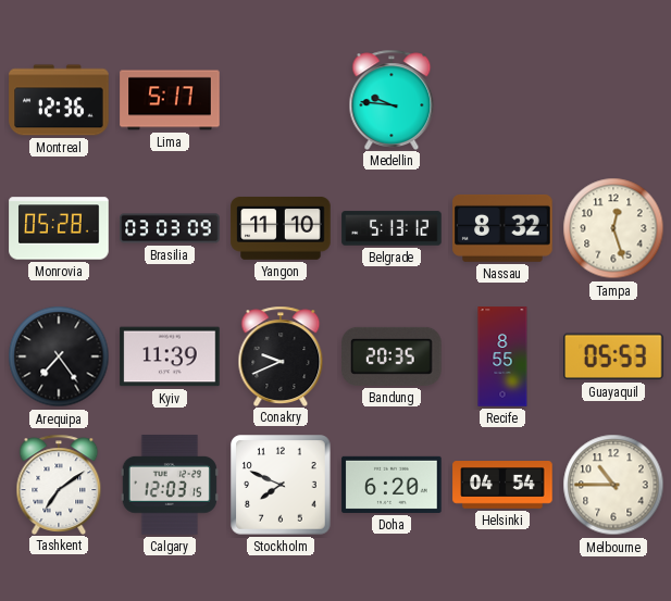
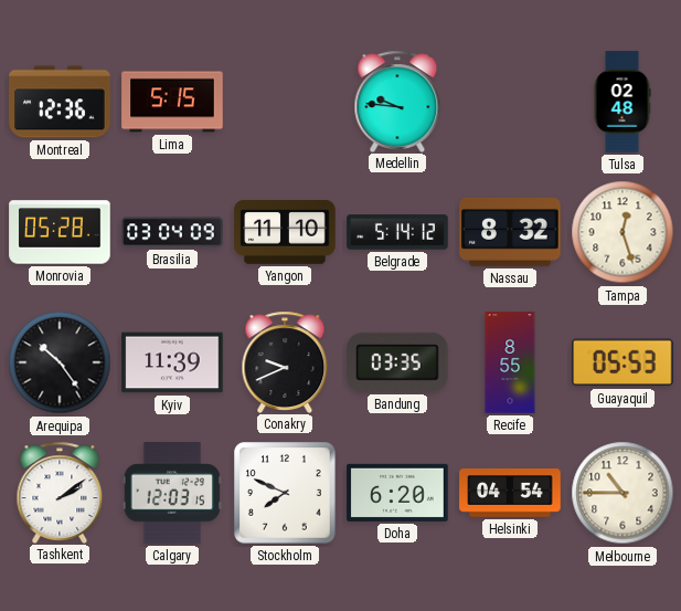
Lima: 5:17 -> 5:15 (172, 102)
Tulsa: none -> 02:48 (623, 102)
Brasilia: 03:03 -> 03:04 (172, 232)
Belgrade: 5:13 -> 5:14 (397, 232)
Arequipa: 7:24 -> 10:24 (60, 362)
Bandung: 20:35 -> 03:35 (397, 362)
Tashkent: 7:09 -> 2:09 (60, 492)
